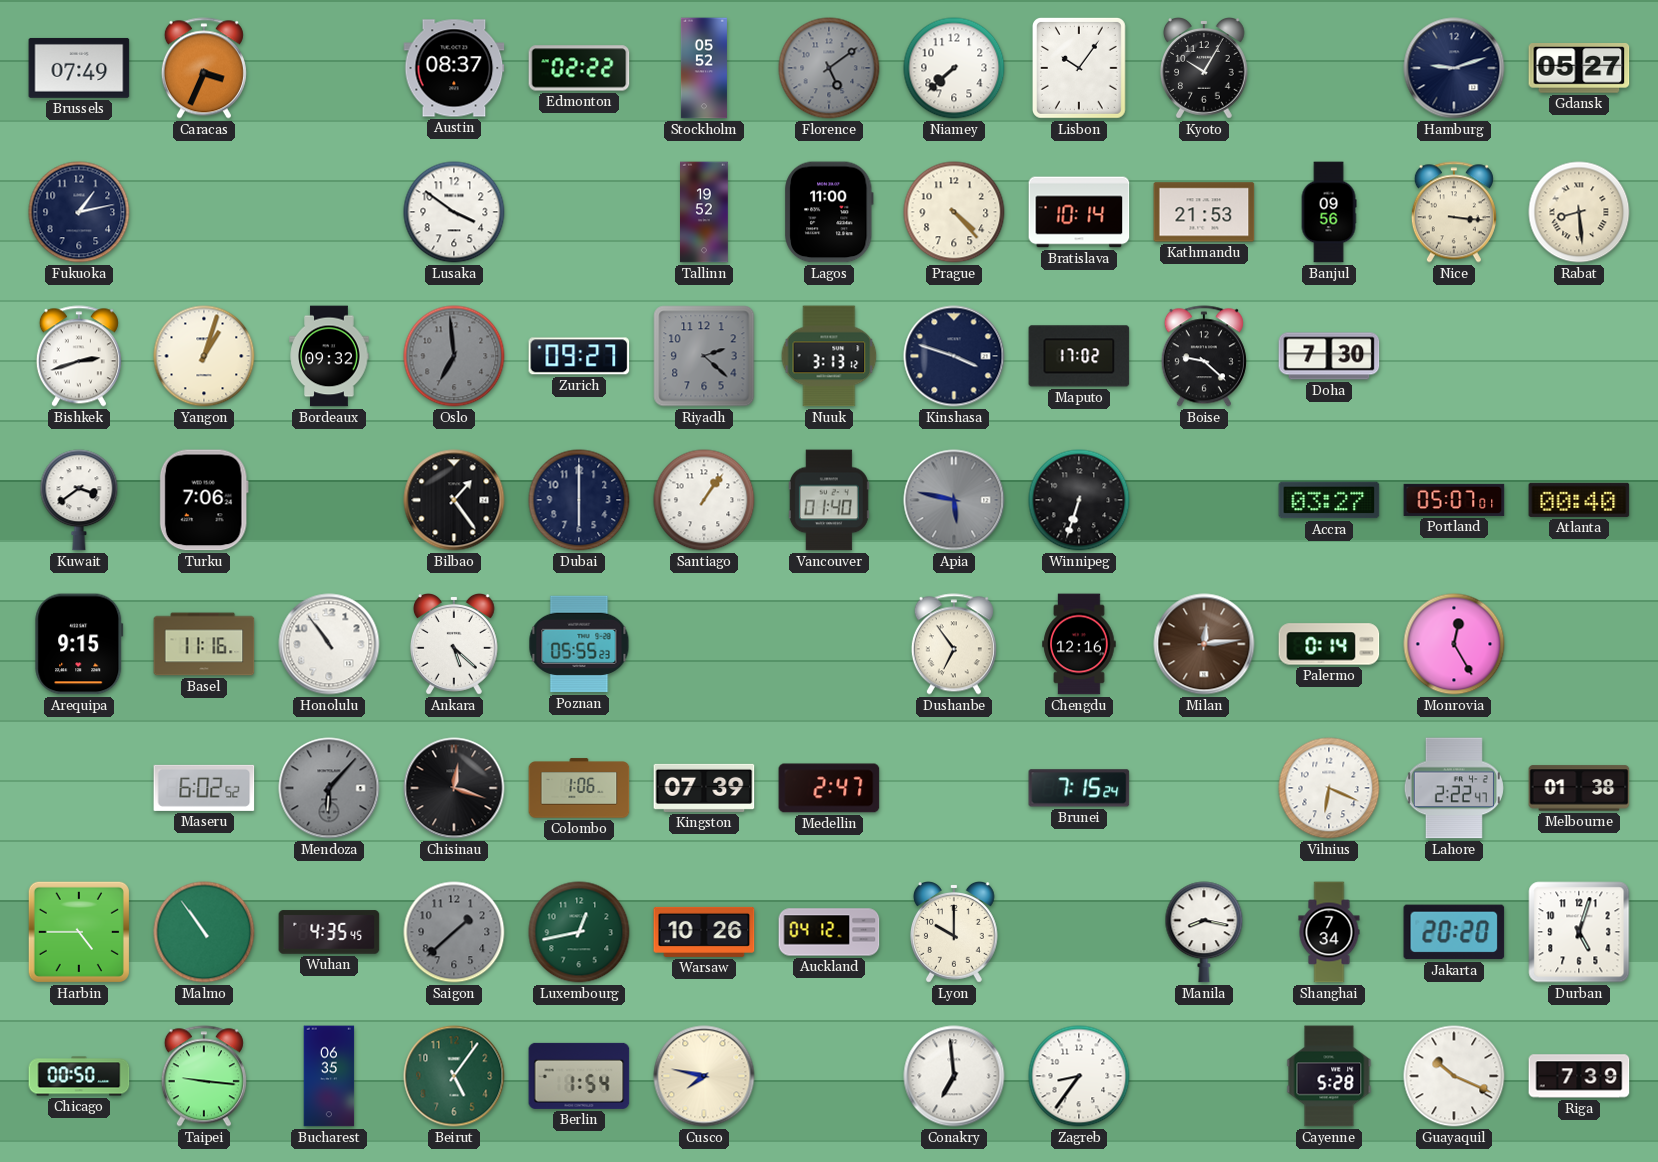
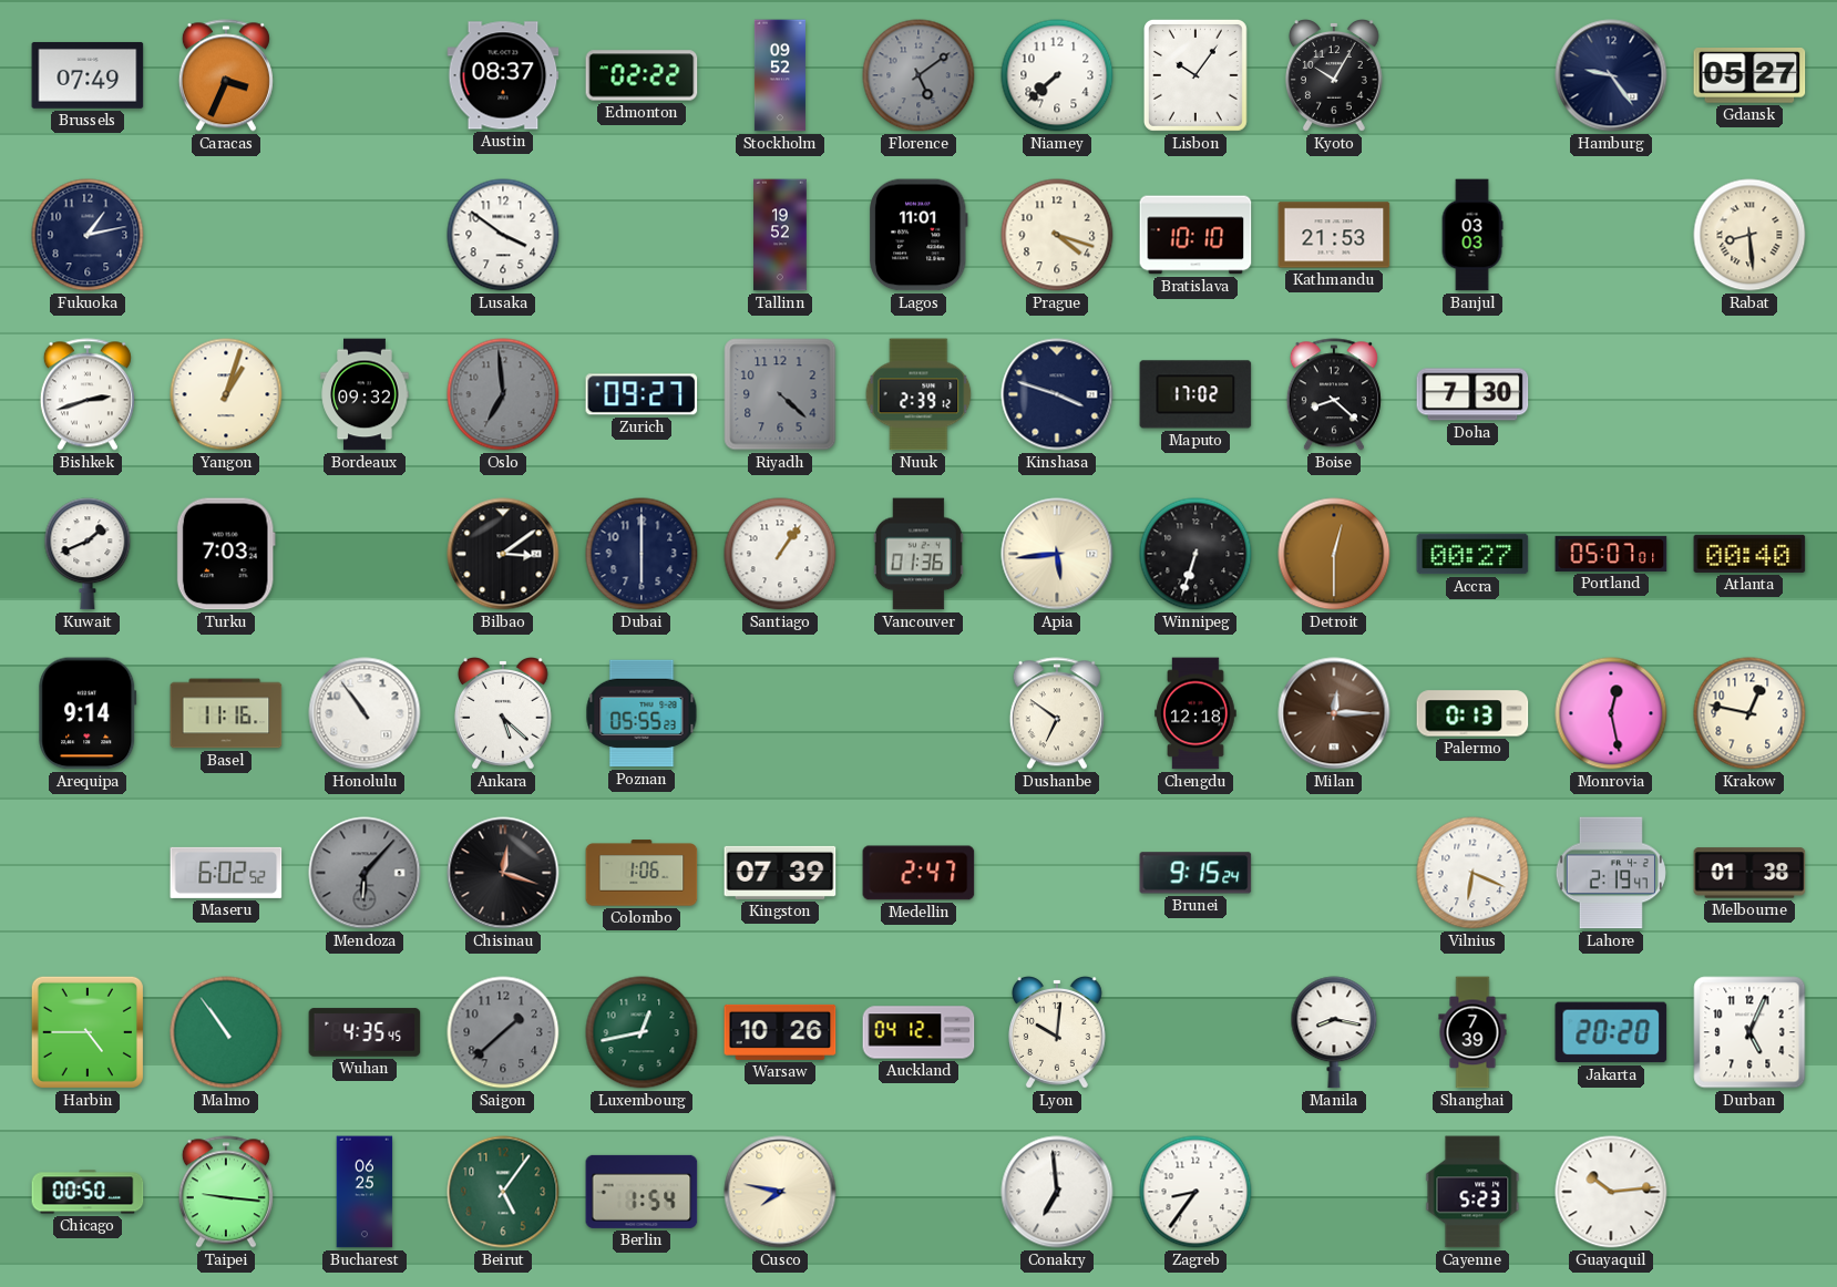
Stockholm: 05:52 -> 09:52 (780, 75)
Hamburg: 9:12 -> 9:24 (1611, 75)
Lagos: 11:00 -> 11:01 (918, 235)
Prague: 4:23 -> 4:18 (1057, 235)
Bratislava: 10:14 -> 10:10 (1195, 235)
Banjul: 09:56 -> 03:03 (1472, 235)
Nice: 3:16 -> none (1454, 212)
Riyadh: 2:22 -> 4:22 (780, 394)
Nuuk: 3:13 -> 2:39 (918, 394)
Boise: 9:22 -> 8:22 (1334, 394)
Kuwait: 3:39 -> 1:41 (88, 554)
Turku: 7:06 -> 7:03 (226, 554)
Bilbao: 1:24 -> 3:09 (503, 554)
Vancouver: 01:40 -> 01:36 (918, 554)
Apia: 5:47 -> 5:44 (1057, 554)
Apia dial: grey -> cream (1057, 554)
Detroit: none -> 12:30 (1334, 554)
Accra: 03:27 -> 00:27 (1472, 554)
Arequipa: 9:15 -> 9:14 (88, 713)
Dushanbe: 6:54 -> 6:51 (1057, 713)
Chengdu: 12:16 -> 12:18 (1195, 713)
Milan: 12:14 -> 12:15 (1334, 713)
Palermo: 0:14 -> 0:13 (1472, 713)
Monrovia: 12:25 -> 12:28 (1611, 713)
Krakow: none -> 12:47 (1749, 713)
Brunei: 7:15 -> 9:15 (1195, 873)
Lahore: 2:22 -> 2:19 (1611, 873)
Lyon: 10:00 -> 10:01 (1057, 1033)
Shanghai: 7:34 -> 7:39 (1472, 1032)
Durban: 5:03 -> 5:04 (1749, 1032)
Bucharest: 06:35 -> 06:25 (365, 1192)
Cayenne: 5:28 -> 5:23 (1472, 1192)
Guayaquil: 10:19 -> 10:14 (1611, 1192)
Riga: 7:39 -> none (1579, 1076)
